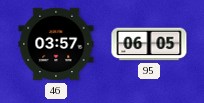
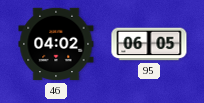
46: 03:57 -> 04:02 (56, 44)
